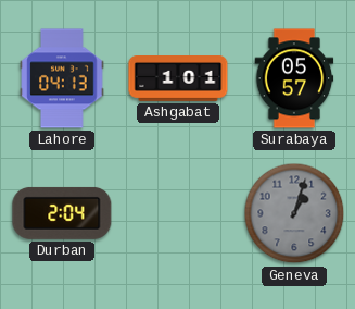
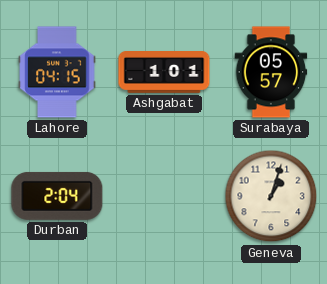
Lahore: 04:13 -> 04:15 (57, 72)
Geneva dial: grey -> cream (271, 196)
